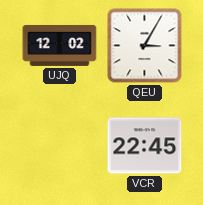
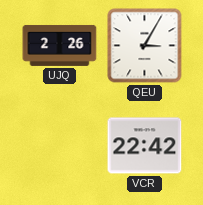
UJQ: 12:02 -> 2:26 (60, 45)
VCR: 22:45 -> 22:42 (145, 146)
